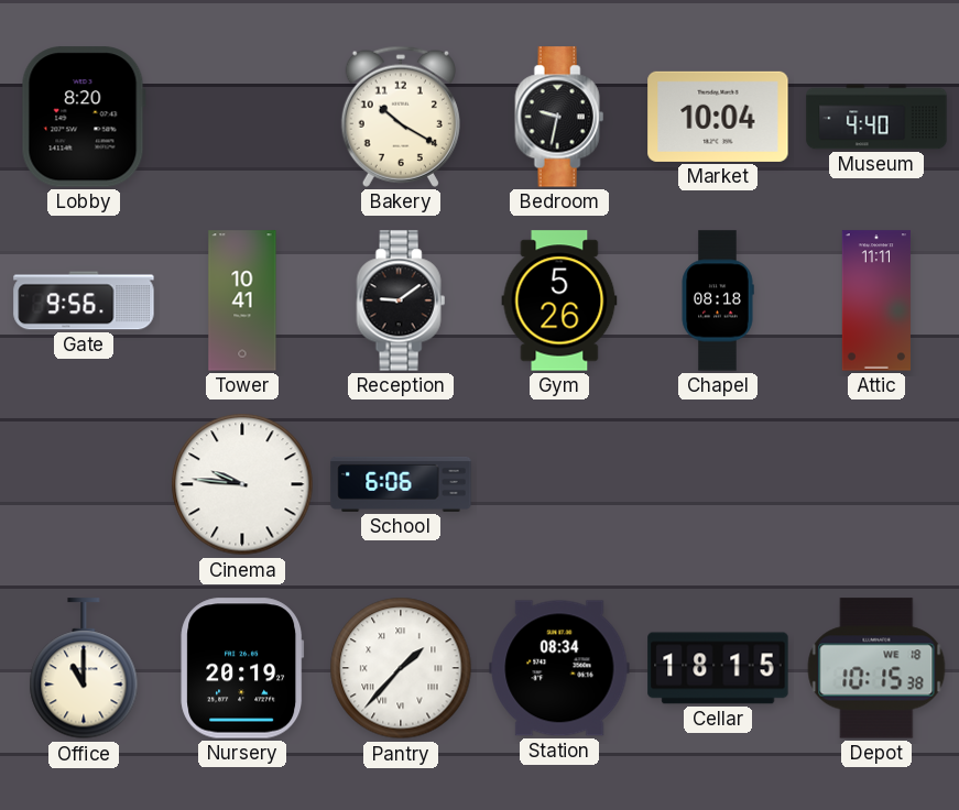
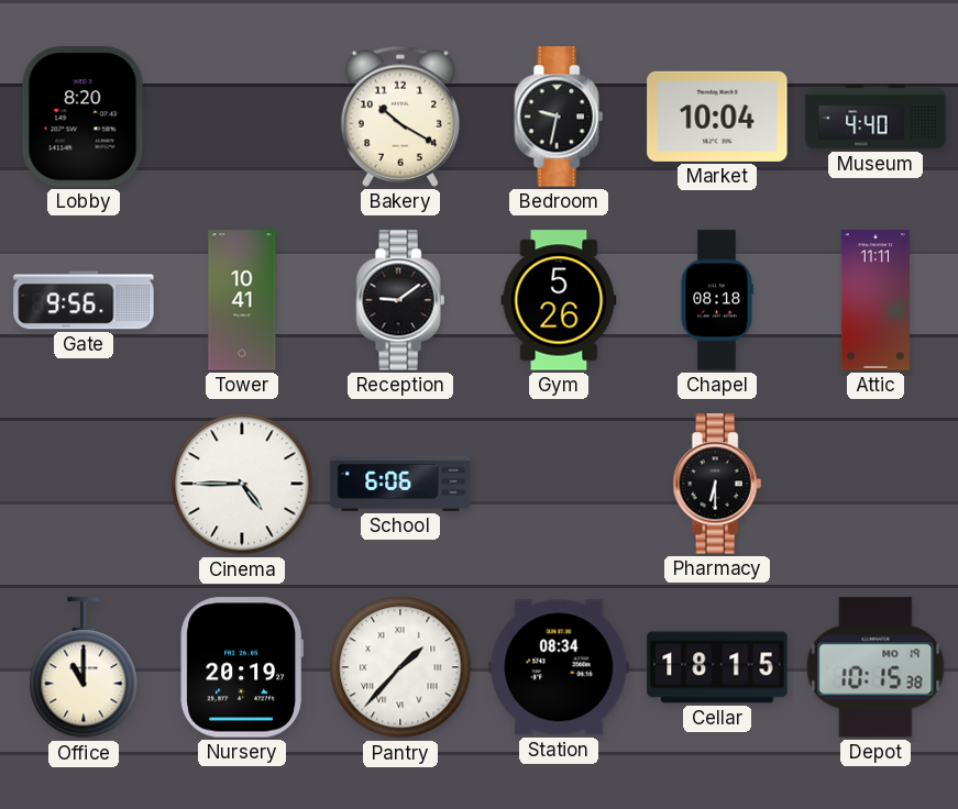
Cinema: 9:46 -> 4:45 (242, 484)
Pharmacy: none -> 6:30 (717, 484)
Depot date: WE 18 -> MO 19 (876, 667)
